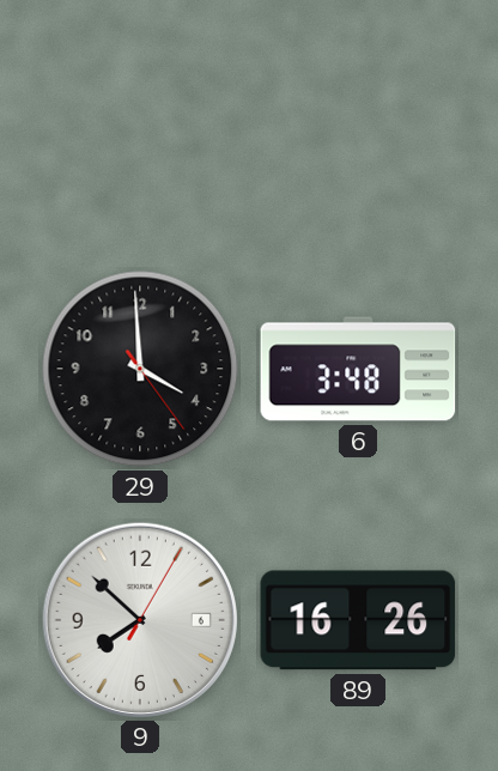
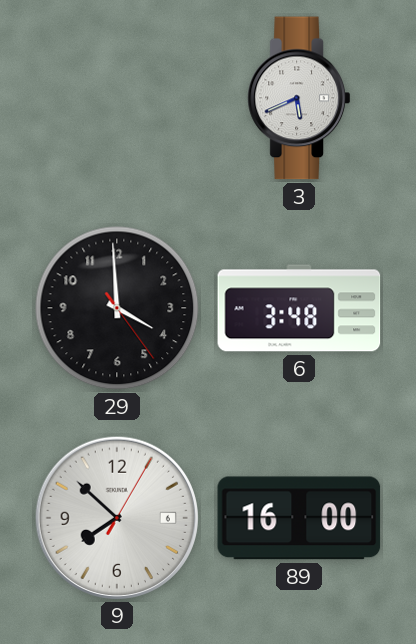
3: none -> 5:41 (299, 98)
89: 16:26 -> 16:00 (299, 518)
